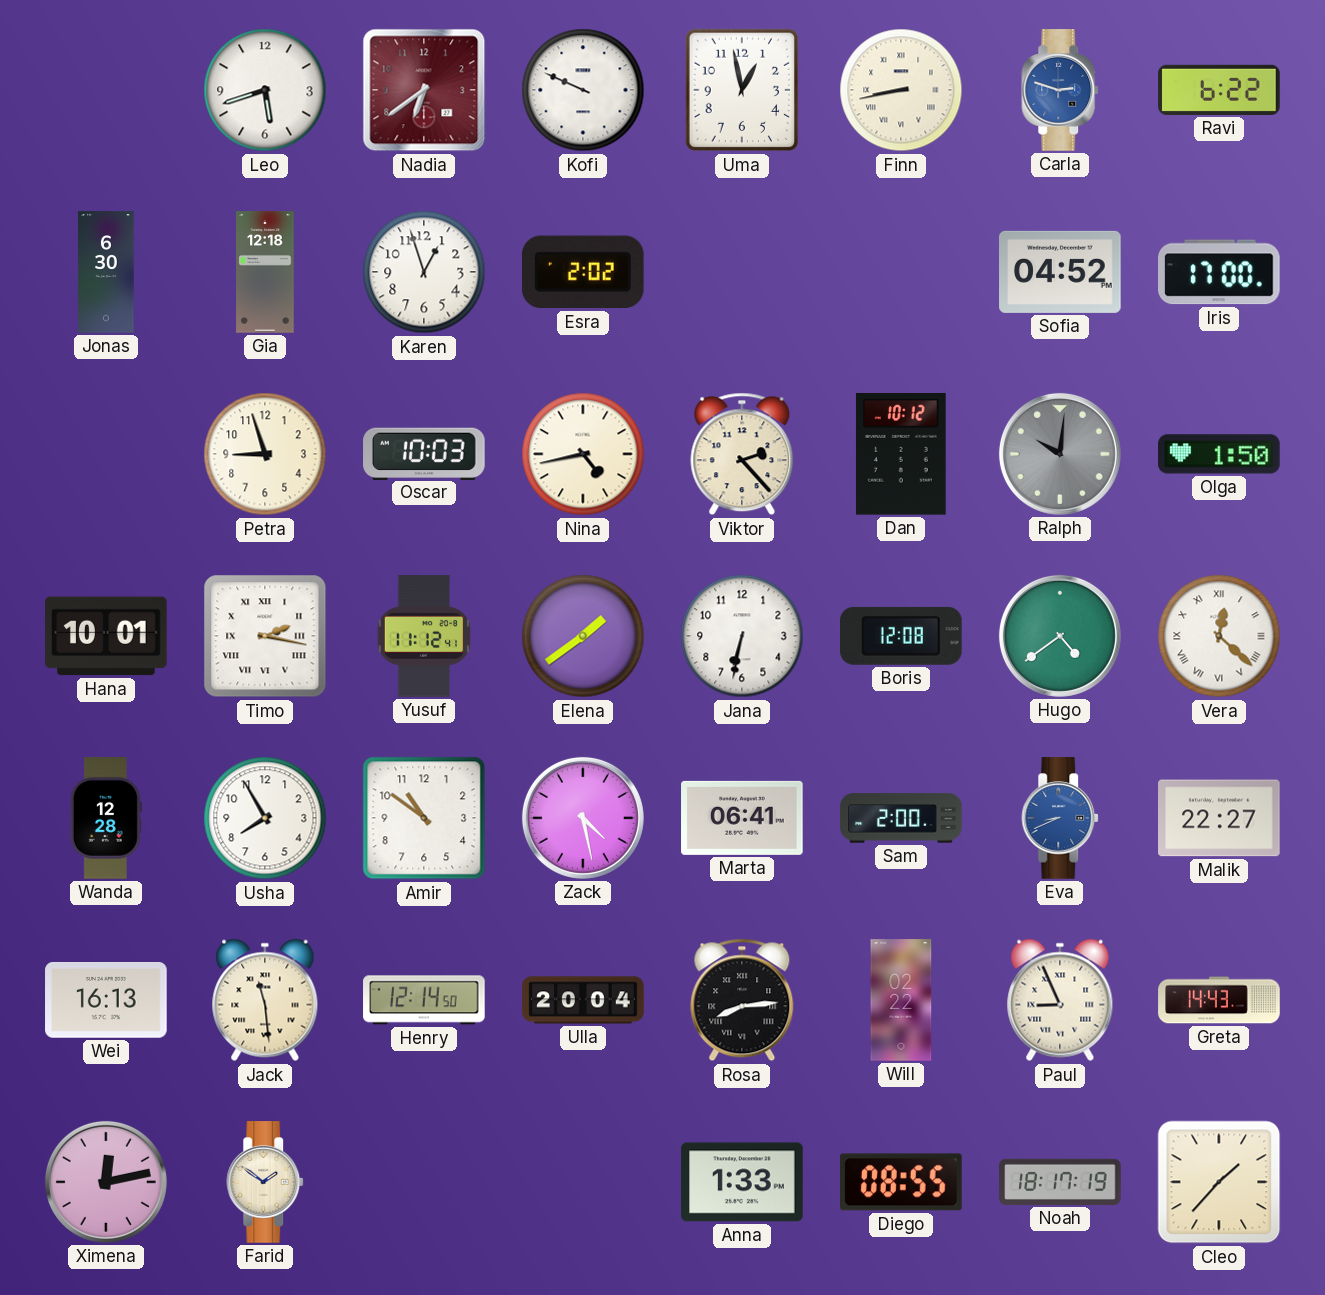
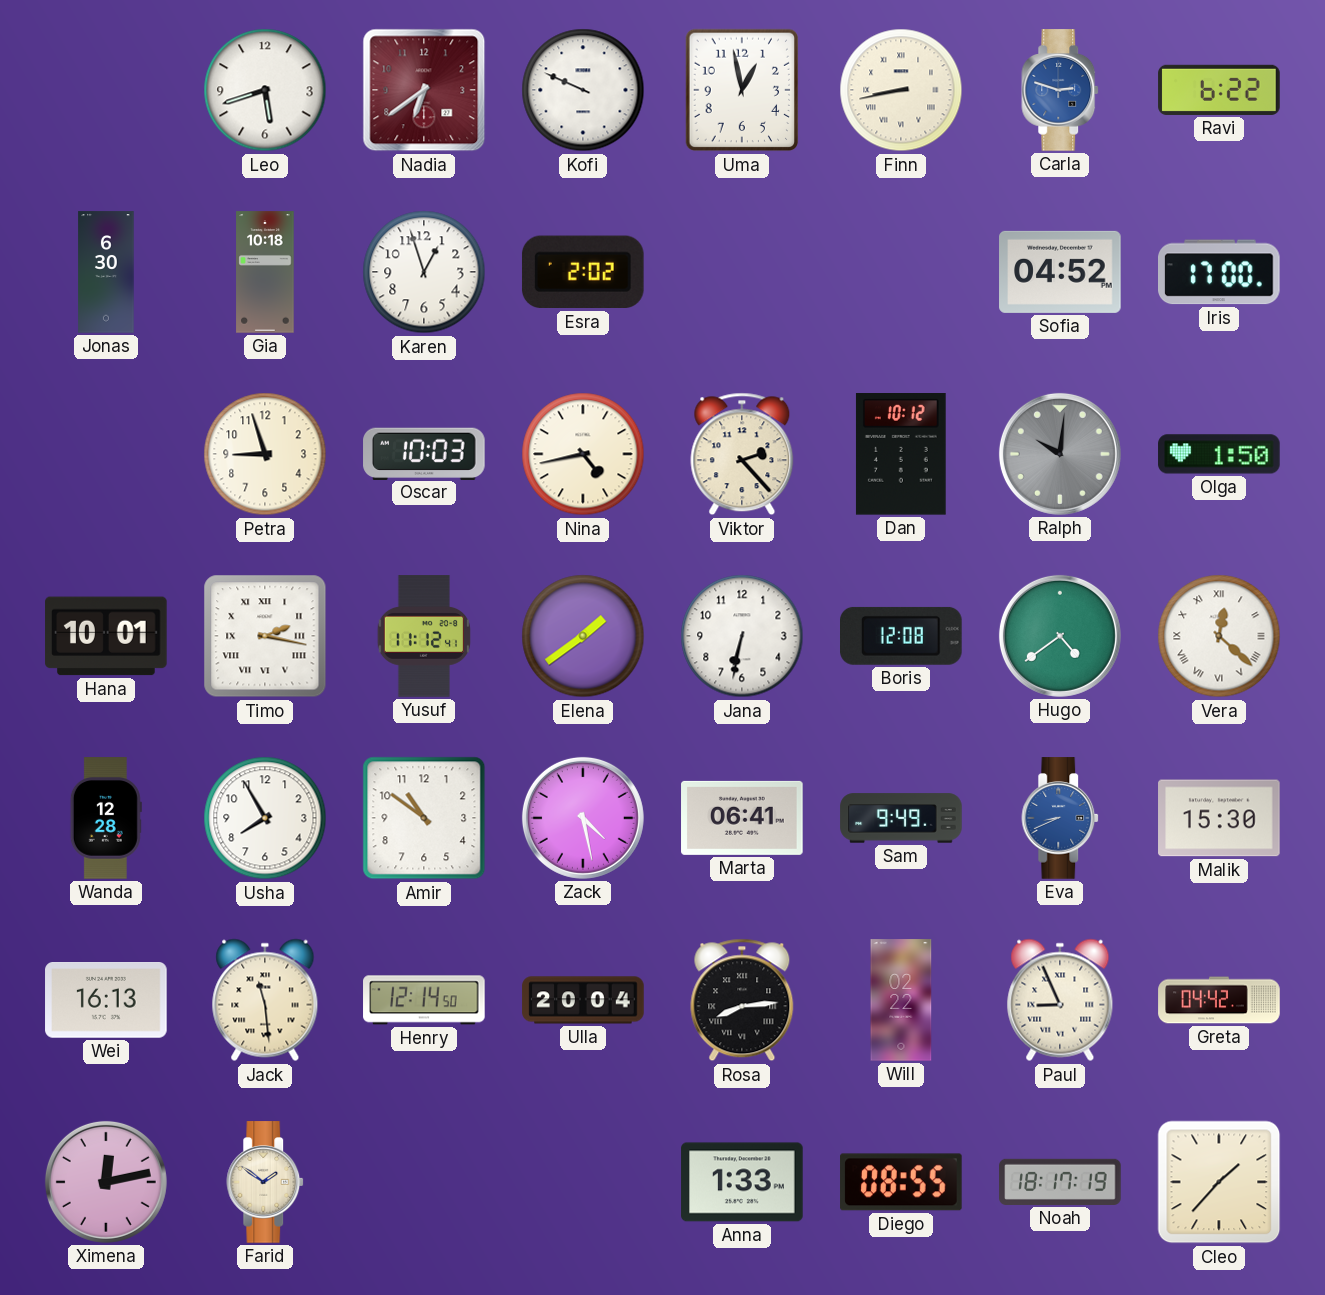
Gia: 12:18 -> 10:18 (265, 272)
Sam: 2:00 -> 9:49 (901, 818)
Malik: 22:27 -> 15:30 (1219, 818)
Greta: 14:43 -> 04:42 (1219, 1000)
